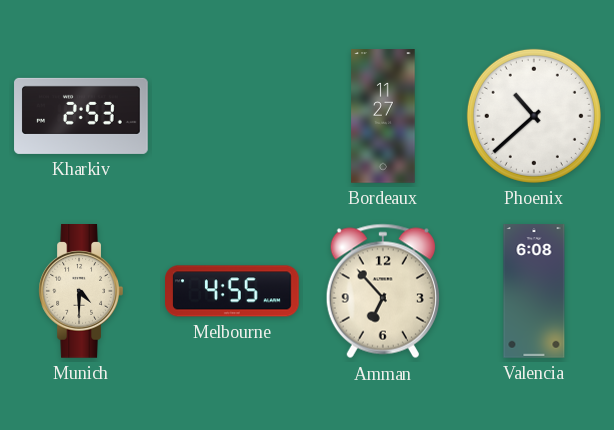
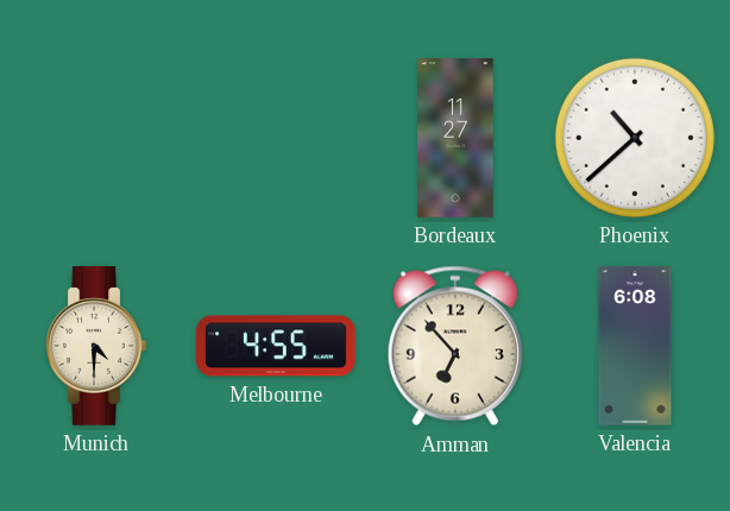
Kharkiv: 2:53 -> none (81, 116)
